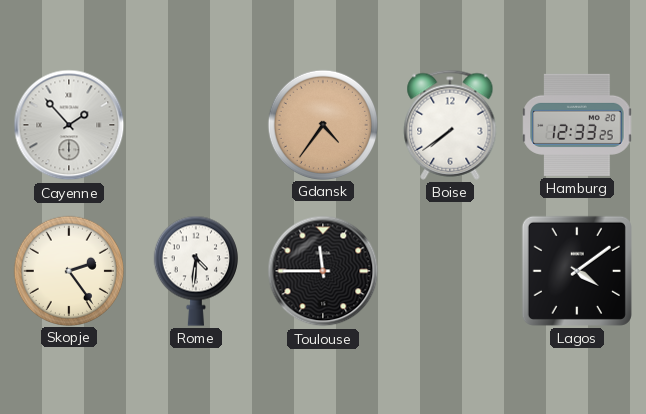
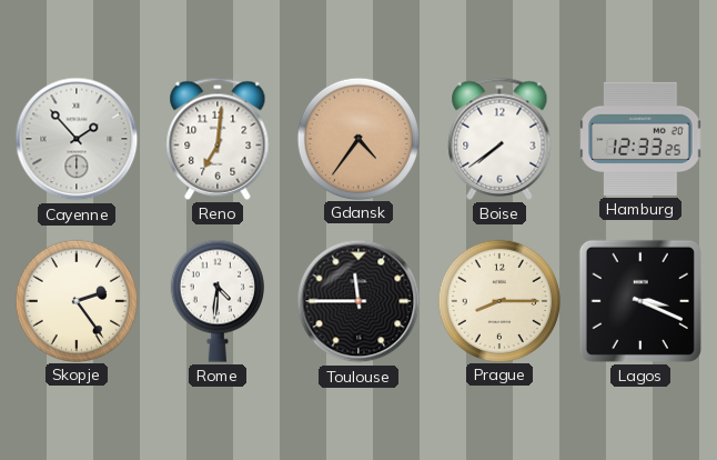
Reno: none -> 7:01 (218, 139)
Prague: none -> 8:15 (498, 300)
Lagos: 4:09 -> 3:19 (640, 301)
